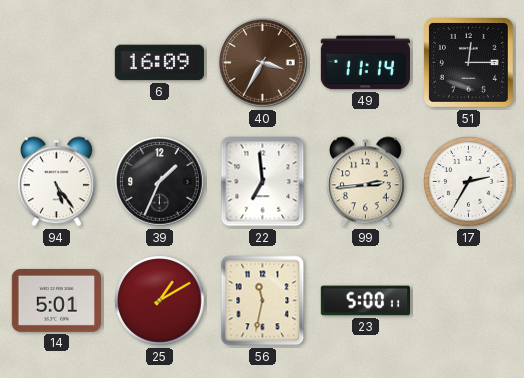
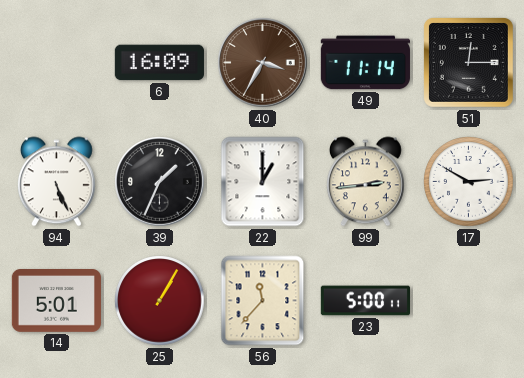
94: 5:24 -> 5:26 (56, 182)
22: 6:59 -> 1:00 (263, 182)
17: 2:35 -> 2:50 (469, 182)
25: 1:10 -> 1:05 (160, 301)
56: 11:32 -> 11:37 (263, 301)
